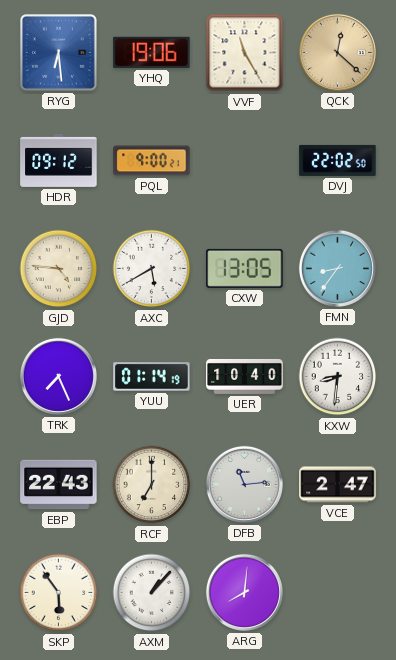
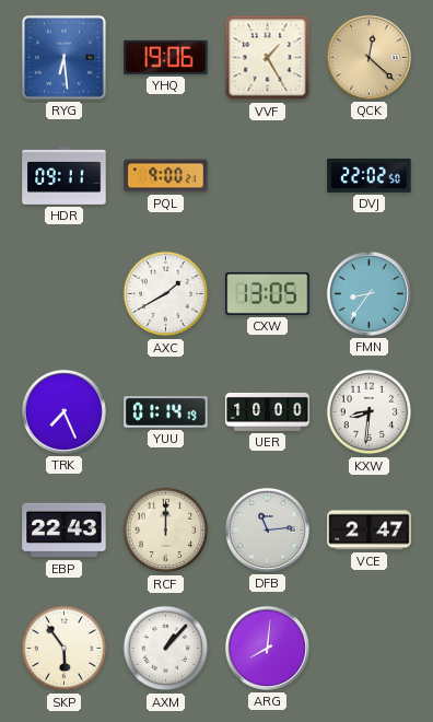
VVF: 11:25 -> 1:25 (268, 58)
HDR: 09:12 -> 09:11 (65, 175)
GJD: 4:46 -> none (59, 269)
AXC: 5:40 -> 1:40 (166, 294)
UER: 10:40 -> 10:00 (268, 411)
RCF: 7:00 -> 12:00 (166, 531)
